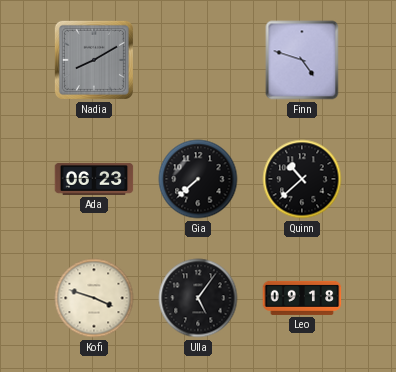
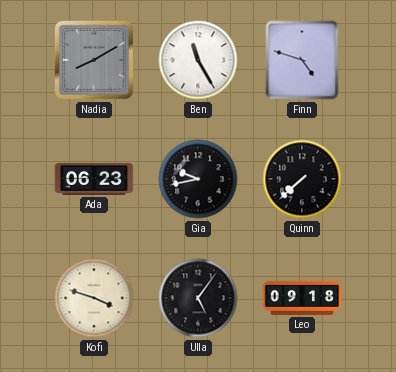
Ben: none -> 11:25 (198, 60)
Gia: 7:38 -> 9:43 (198, 179)
Quinn: 10:38 -> 7:38 (302, 179)
